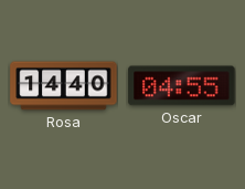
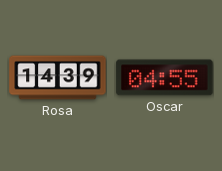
Rosa: 14:40 -> 14:39 (58, 78)
